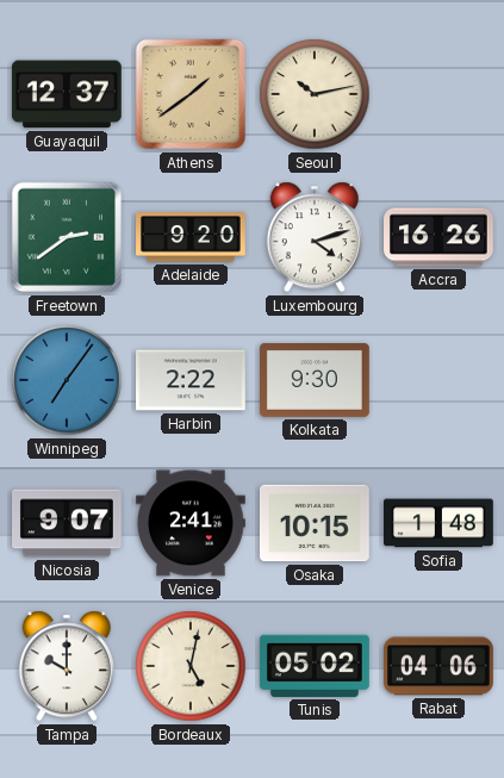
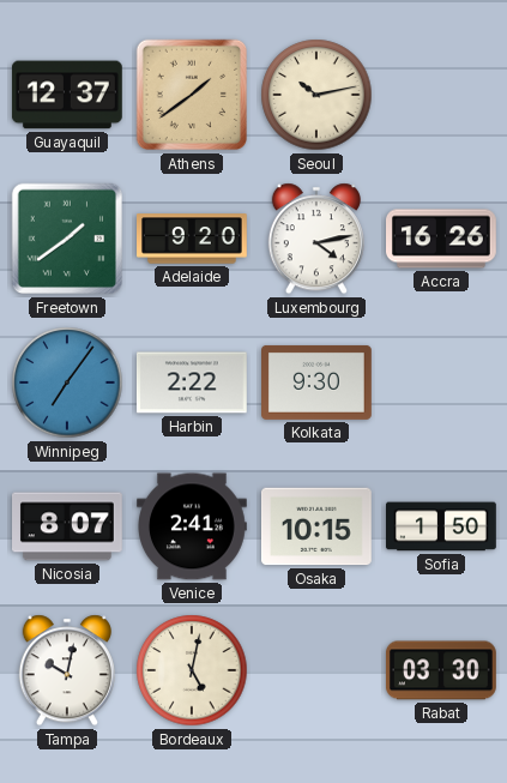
Freetown: 2:39 -> 1:39 (67, 239)
Luxembourg: 4:12 -> 4:13 (316, 239)
Nicosia: 9:07 -> 8:07 (68, 526)
Sofia: 1:48 -> 1:50 (442, 526)
Tampa: 10:00 -> 10:02 (67, 670)
Tunis: 05:02 -> none (315, 666)
Rabat: 04:06 -> 03:30 (441, 670)
